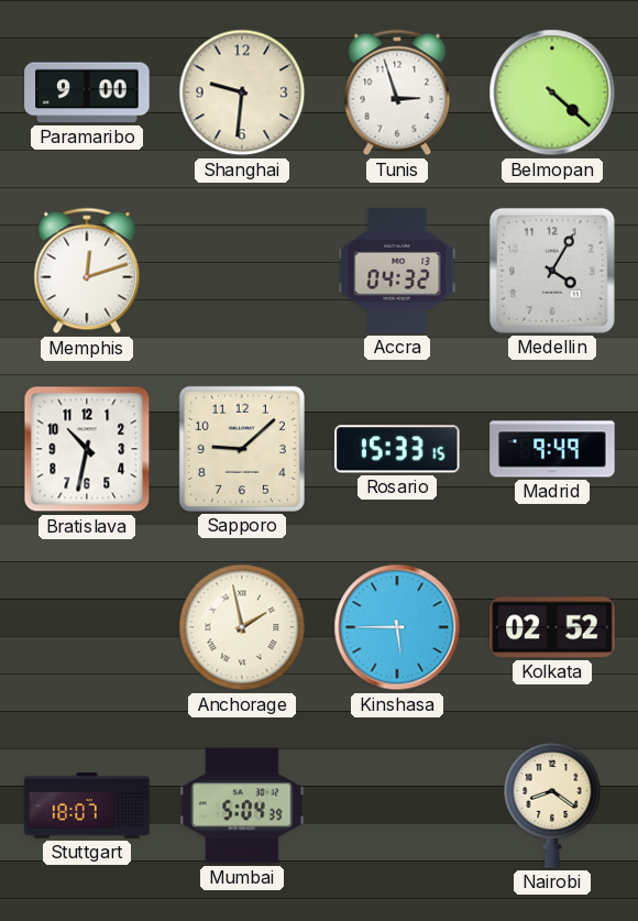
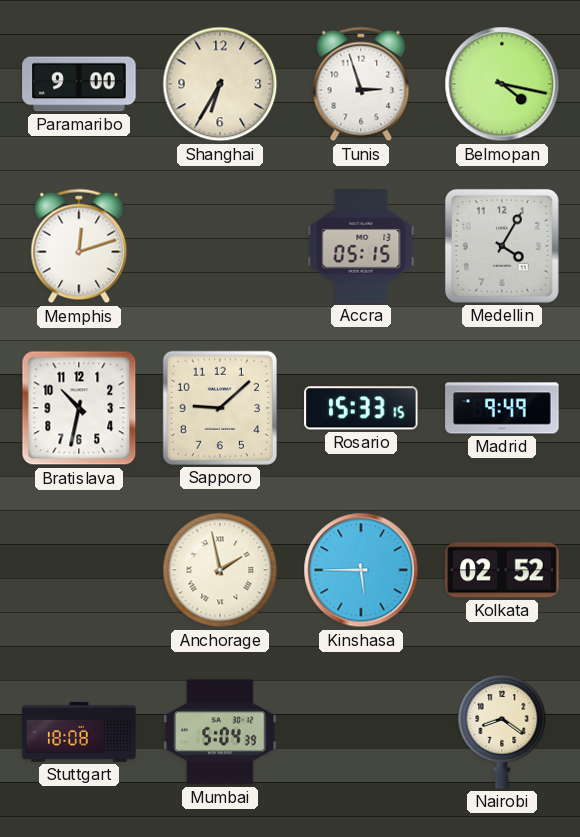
Shanghai: 9:31 -> 6:35 (220, 84)
Belmopan: 4:22 -> 4:17 (502, 84)
Accra: 04:32 -> 05:15 (361, 246)
Stuttgart: 18:07 -> 18:08 (79, 732)
